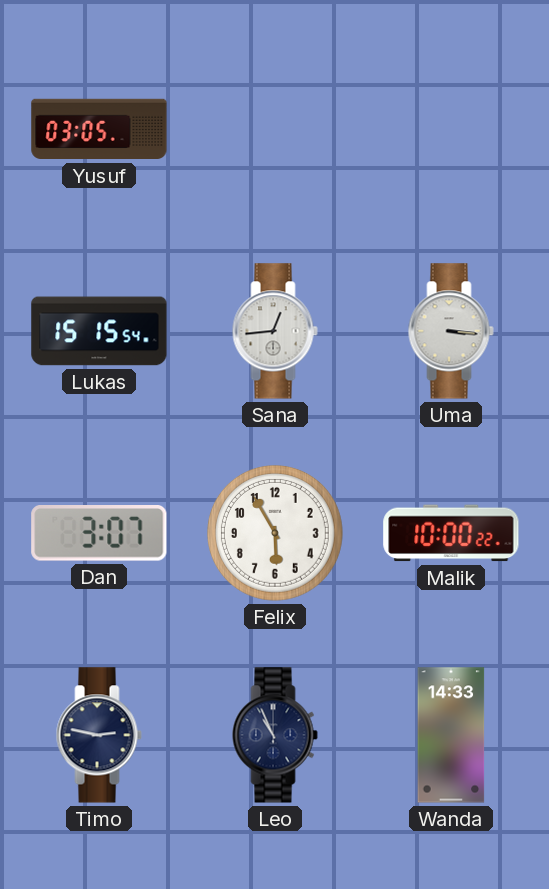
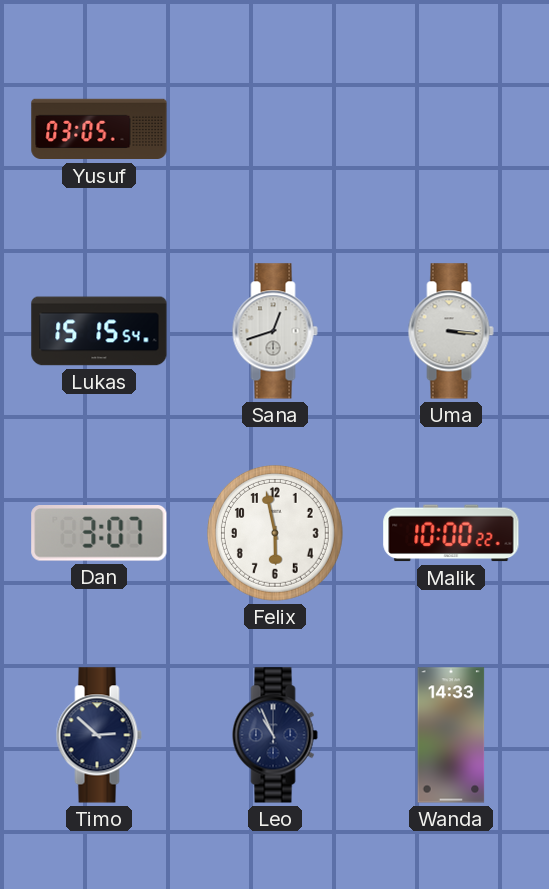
Sana: 12:44 -> 12:42 (275, 331)
Felix: 5:55 -> 5:58 (276, 534)
Timo: 2:47 -> 2:52 (99, 735)
